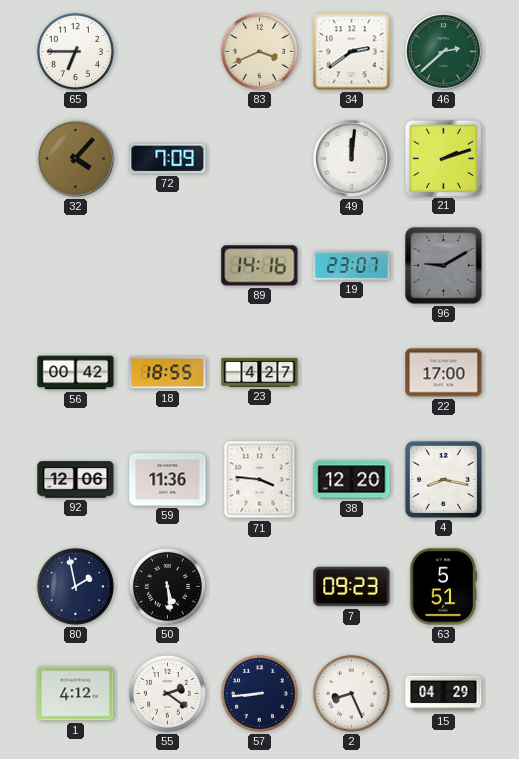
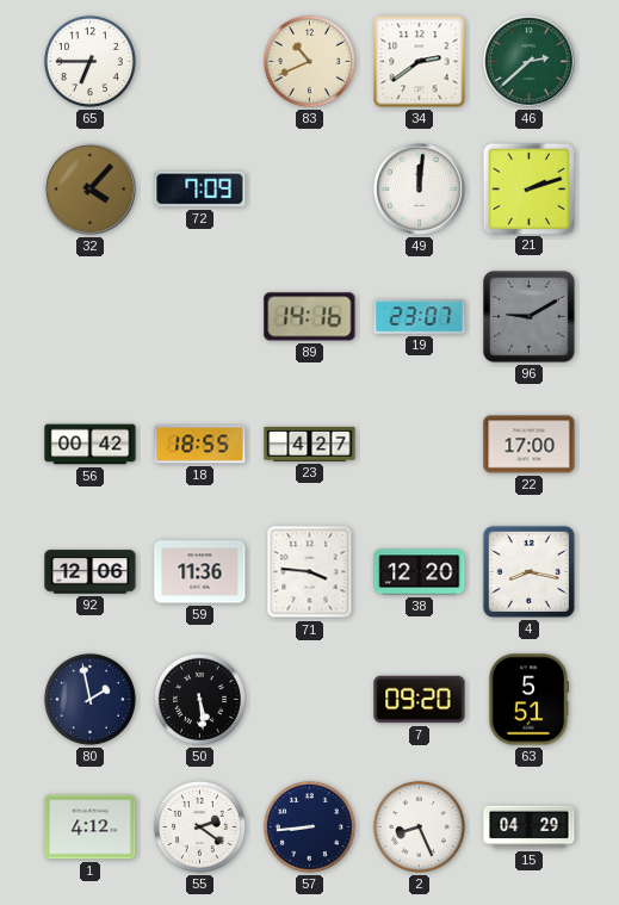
83: 3:41 -> 10:41 (309, 61)
7: 09:23 -> 09:20 (420, 700)
